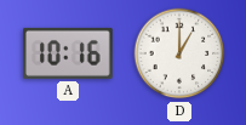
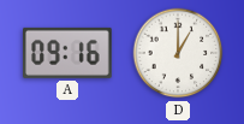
A: 10:16 -> 09:16 (69, 53)
